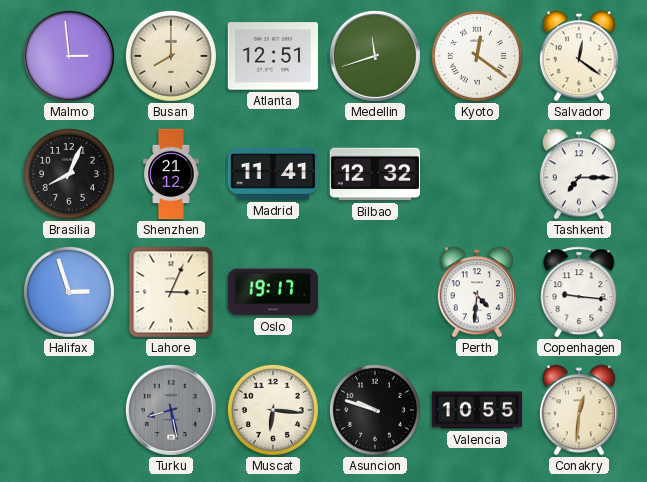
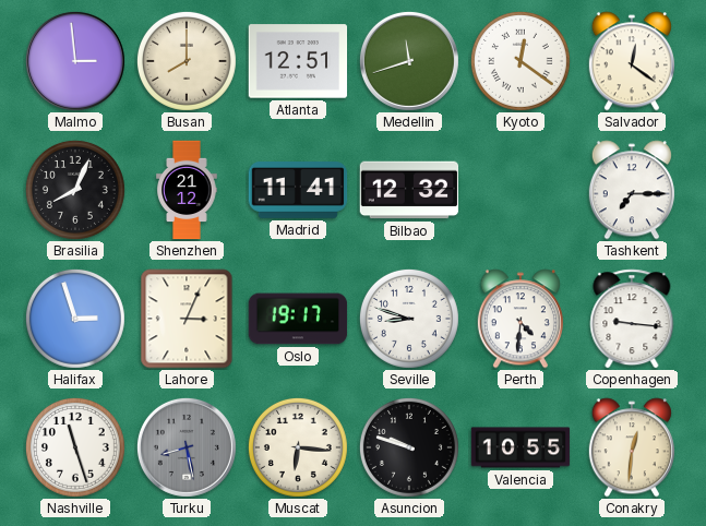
Seville: none -> 8:48 (409, 319)
Nashville: none -> 11:27 (75, 447)
